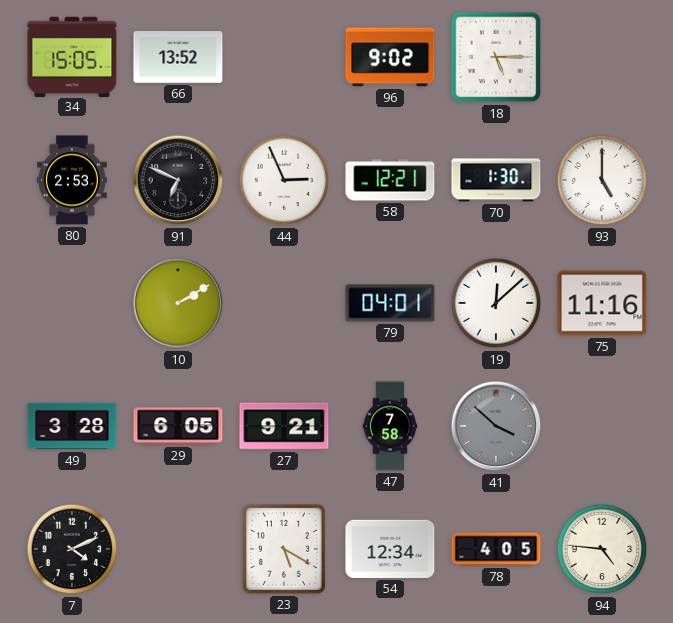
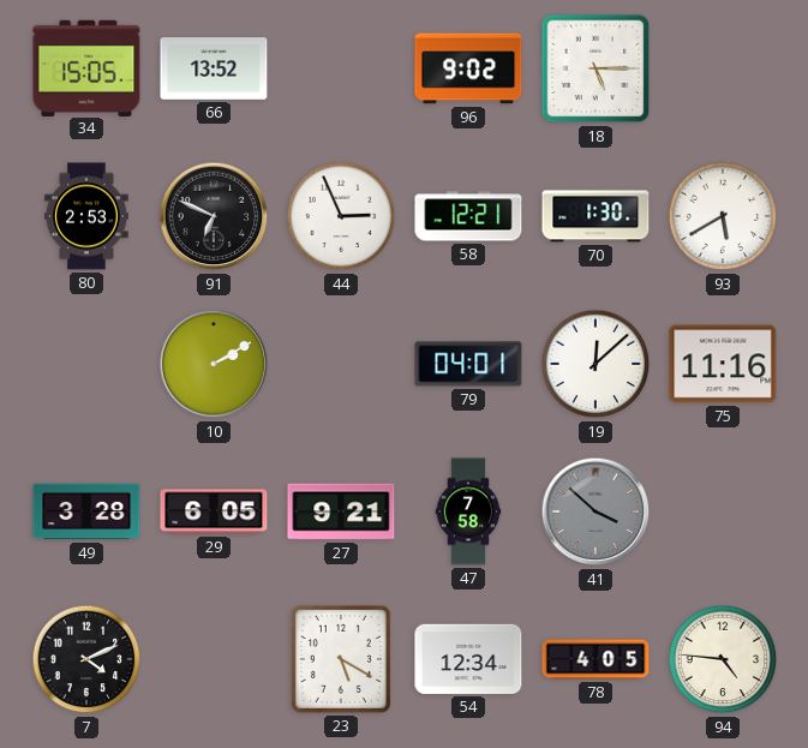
93: 5:00 -> 5:40 (723, 216)
